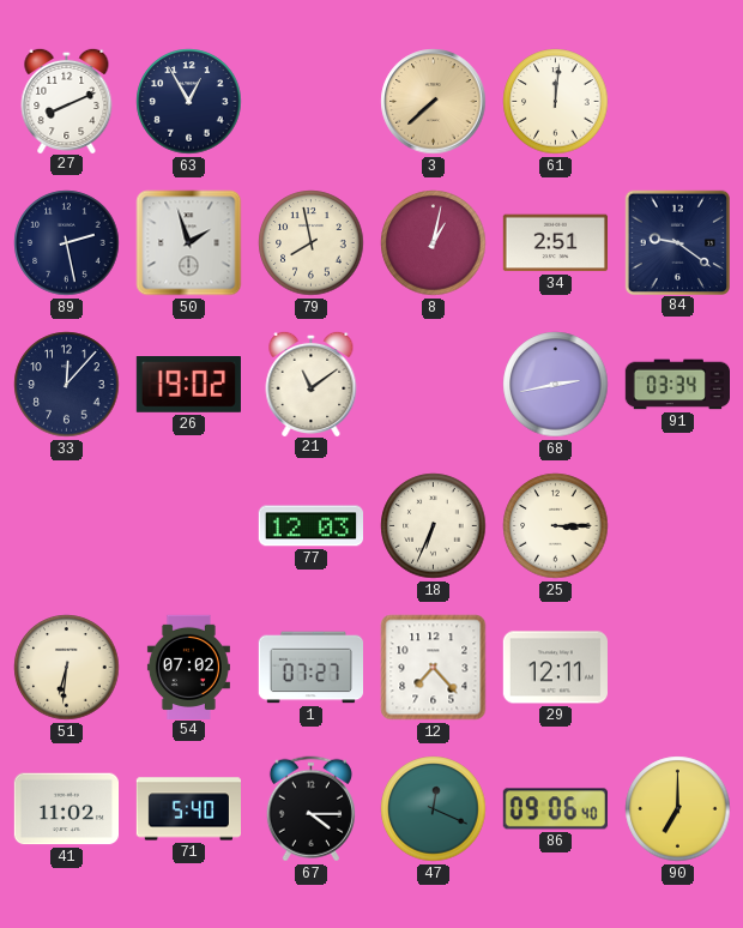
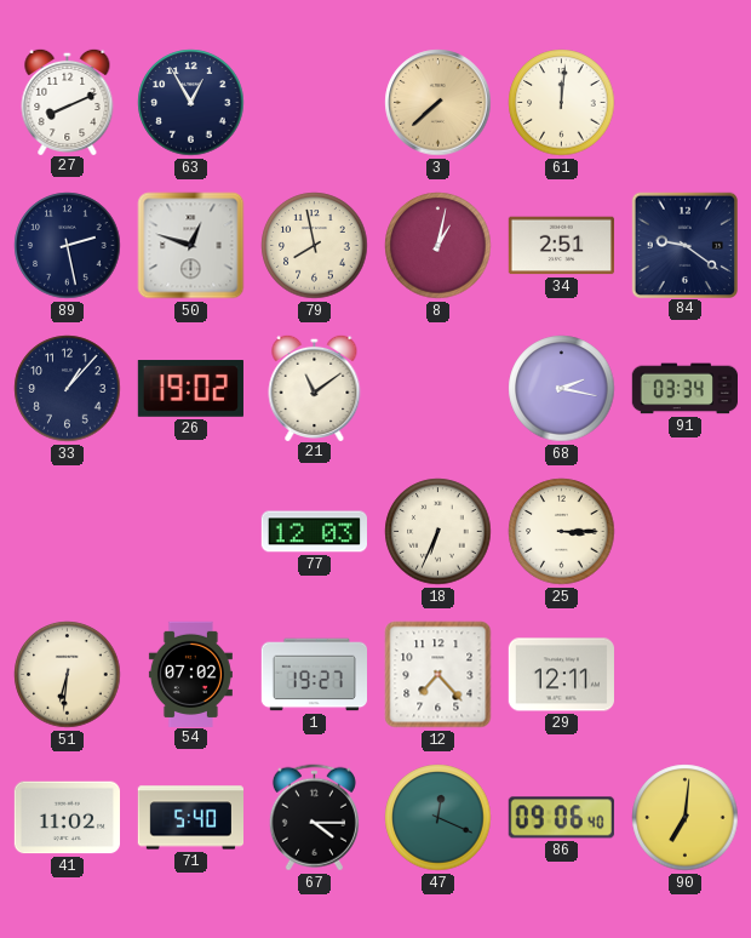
50: 1:57 -> 12:48 (191, 246)
33: 12:07 -> 1:07 (68, 389)
68: 2:43 -> 2:17 (562, 389)
1: 07:27 -> 19:27 (314, 675)
90: 7:00 -> 7:01 (686, 818)
